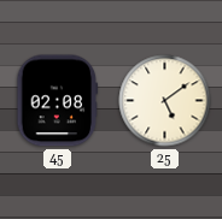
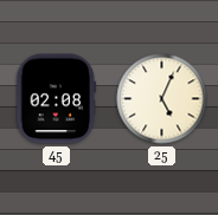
25: 5:09 -> 5:04 (162, 99)
